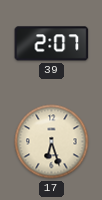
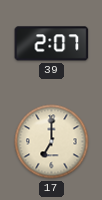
17: 6:27 -> 7:00 (52, 142)
